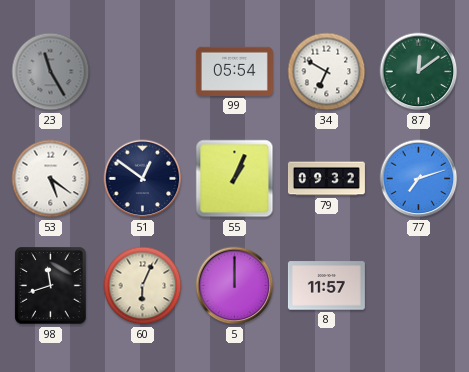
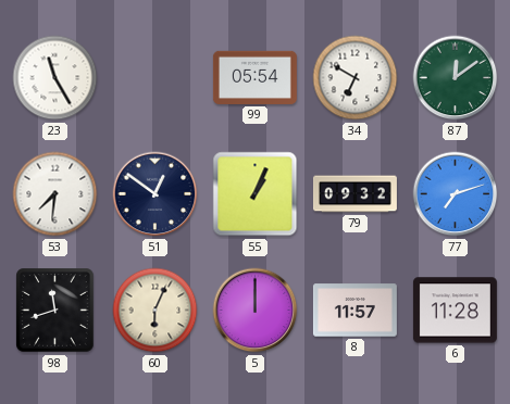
23 dial: grey -> white (55, 78)
53: 5:21 -> 7:31 (55, 194)
6: none -> 11:28 (455, 311)
